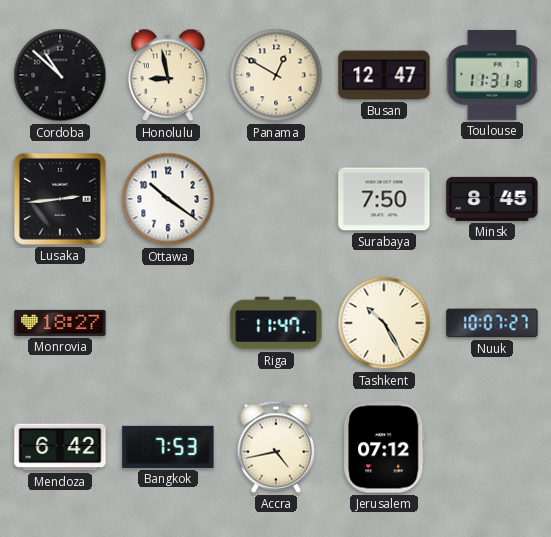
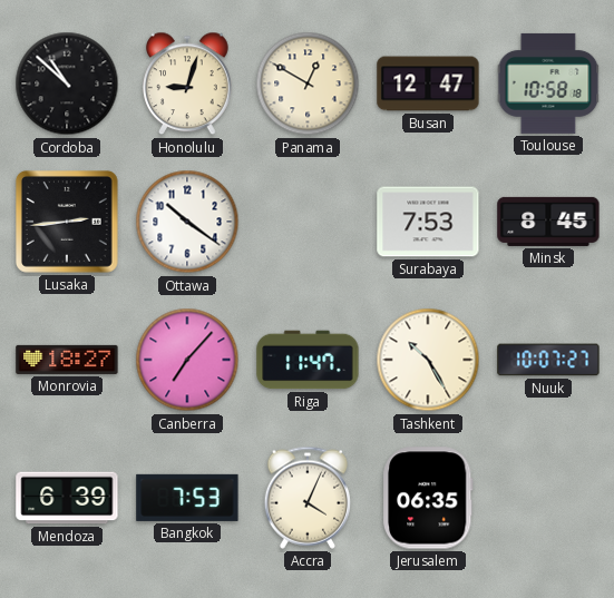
Honolulu: 8:58 -> 9:03 (188, 84)
Toulouse: 11:31 -> 10:58 (548, 84)
Surabaya: 7:50 -> 7:53 (428, 222)
Canberra: none -> 7:07 (187, 360)
Mendoza: 6:42 -> 6:39 (67, 498)
Accra: 4:43 -> 4:04 (306, 498)
Jerusalem: 07:12 -> 06:35 (429, 498)
